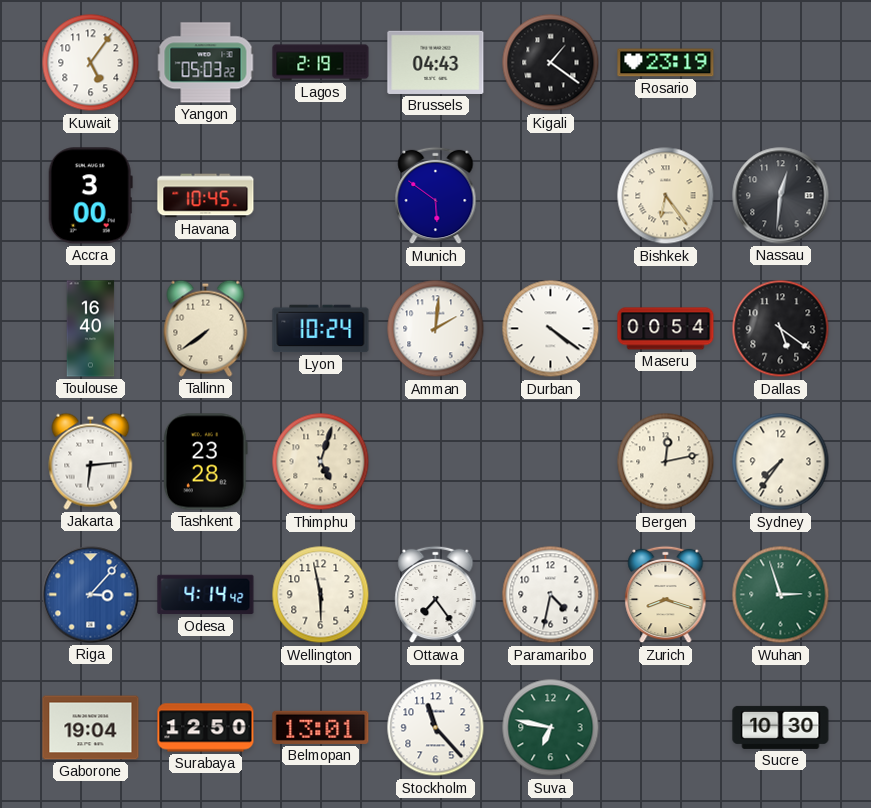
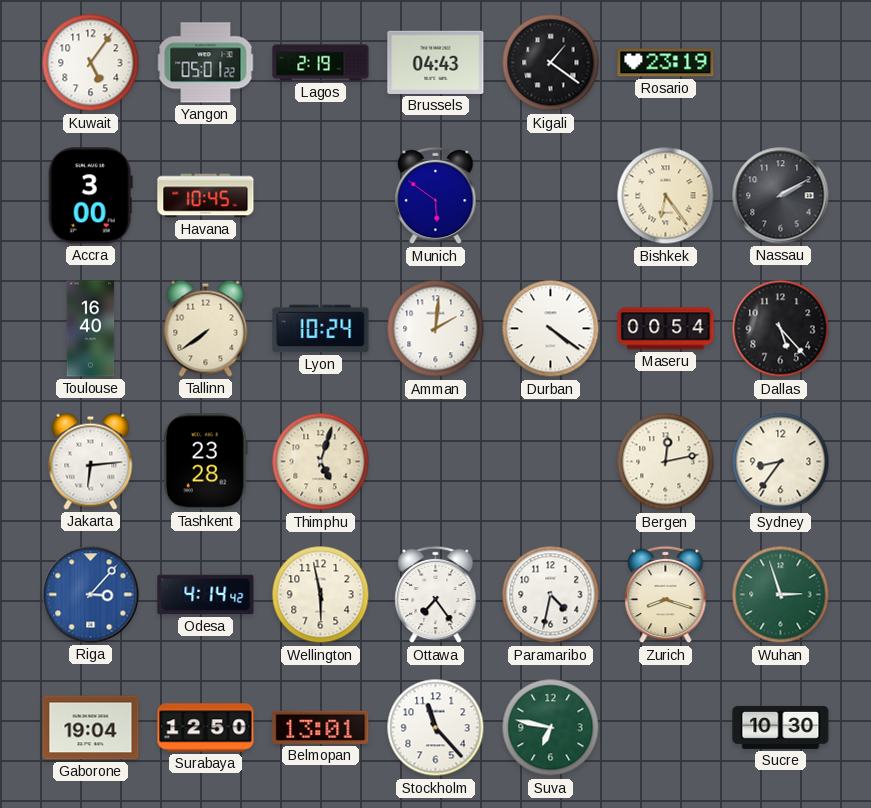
Yangon: 05:03 -> 05:01 (206, 63)
Nassau: 12:31 -> 2:10 (781, 196)
Dallas: 5:21 -> 5:23 (781, 329)
Sydney: 7:36 -> 8:36 (781, 462)
